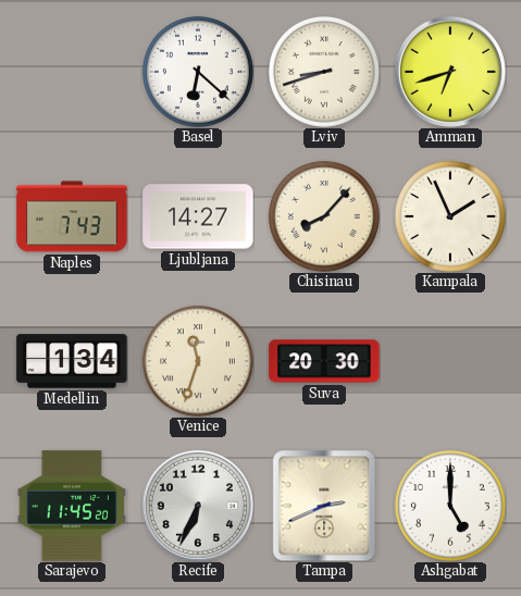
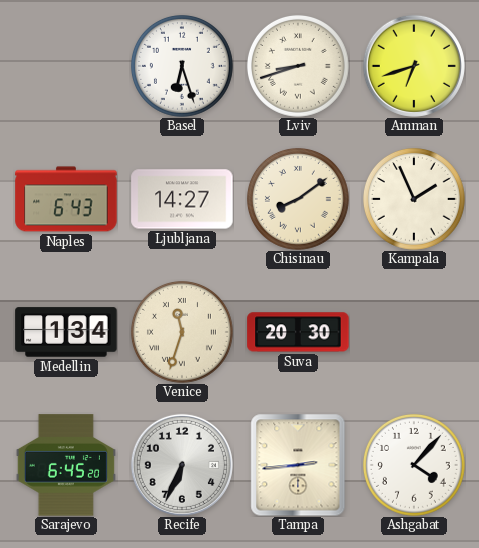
Basel: 6:22 -> 6:27 (182, 66)
Naples: 7:43 -> 6:43 (66, 199)
Chisinau: 8:07 -> 8:09 (298, 199)
Sarajevo: 11:45 -> 6:45 (66, 465)
Tampa: 2:41 -> 2:44 (298, 465)
Ashgabat: 5:00 -> 4:07 (414, 465)
